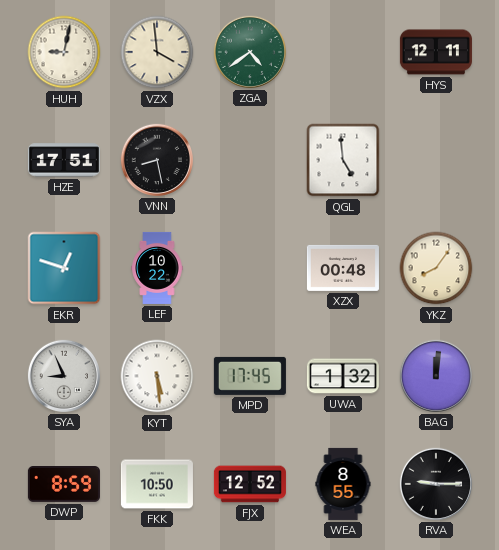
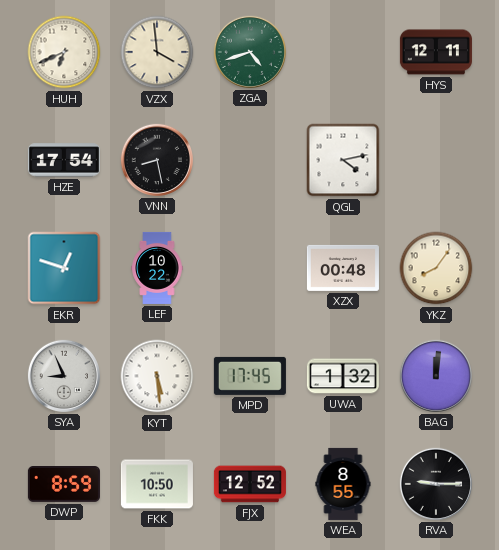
HUH: 9:02 -> 6:41 (64, 52)
ZGA: 4:39 -> 4:42 (250, 52)
HZE: 17:51 -> 17:54 (64, 160)
QGL: 4:59 -> 4:13 (343, 160)
